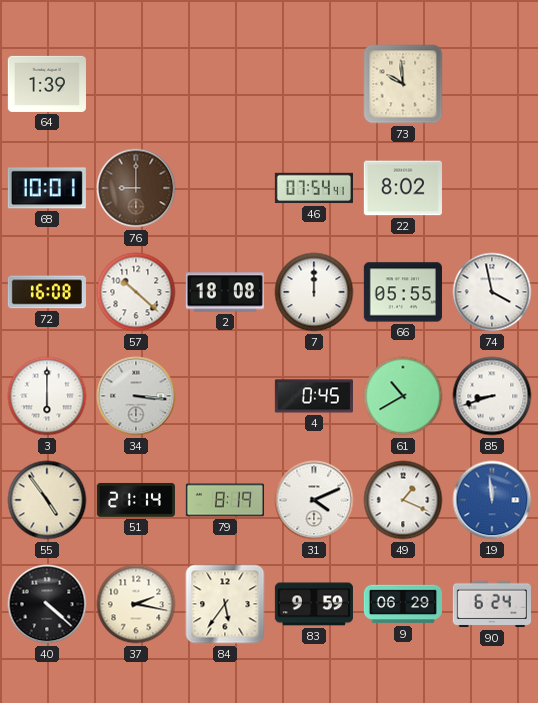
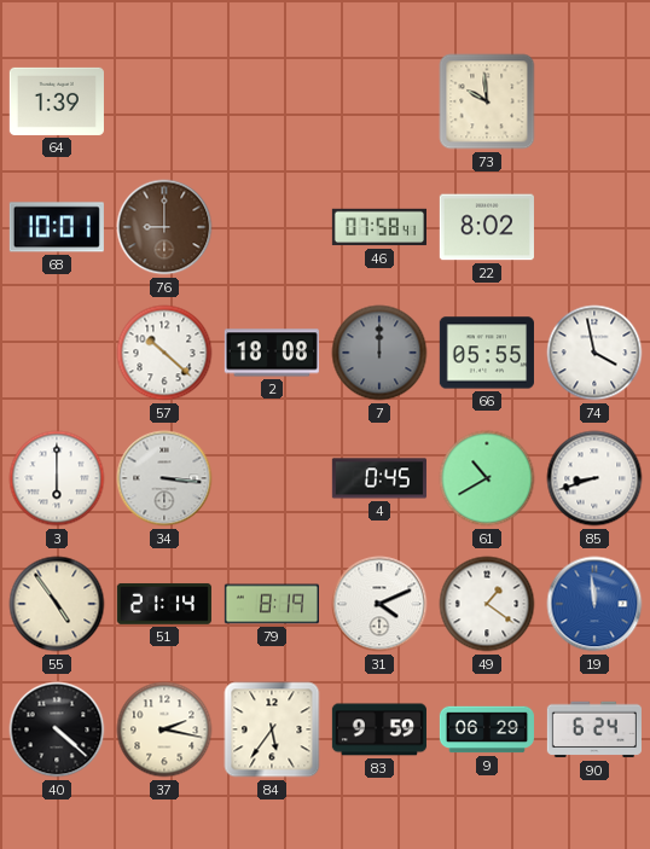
46: 07:54 -> 07:58 (379, 227)
72: 16:08 -> none (47, 292)
7 dial: white -> grey (379, 353)
49: 1:19 -> 1:21 (487, 604)
